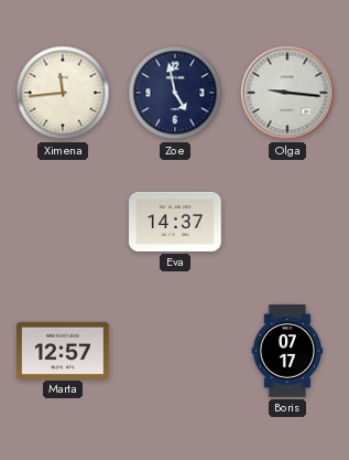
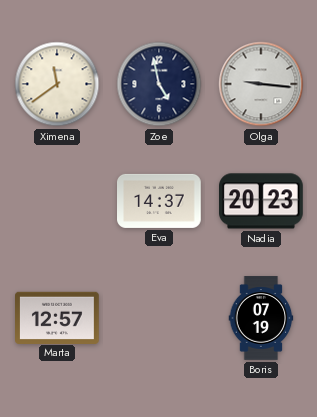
Ximena: 11:44 -> 11:39 (57, 84)
Nadia: none -> 20:23 (262, 201)
Boris: 07:17 -> 07:19 (261, 318)
